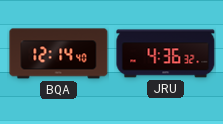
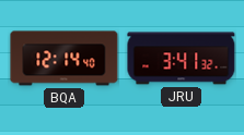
JRU: 4:36 -> 3:41 (182, 59)
